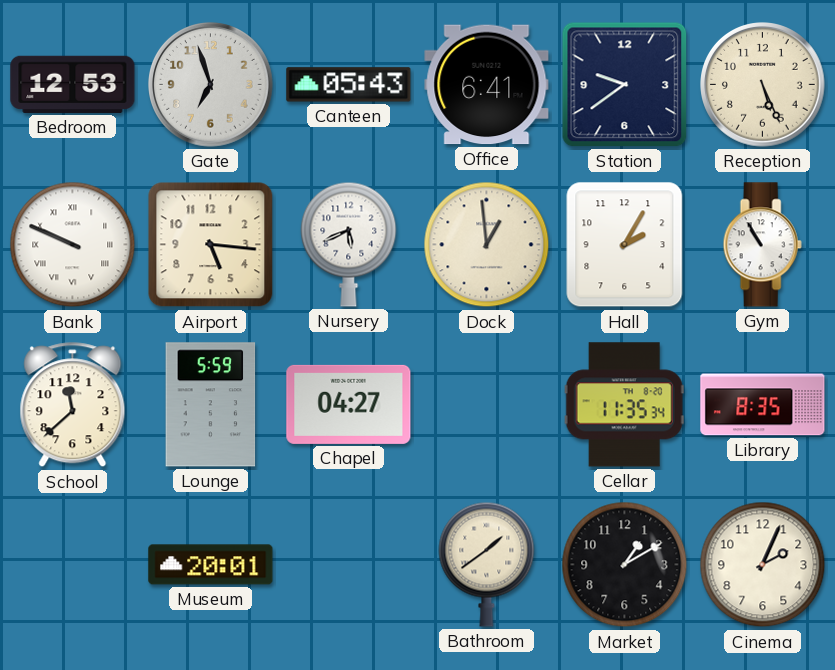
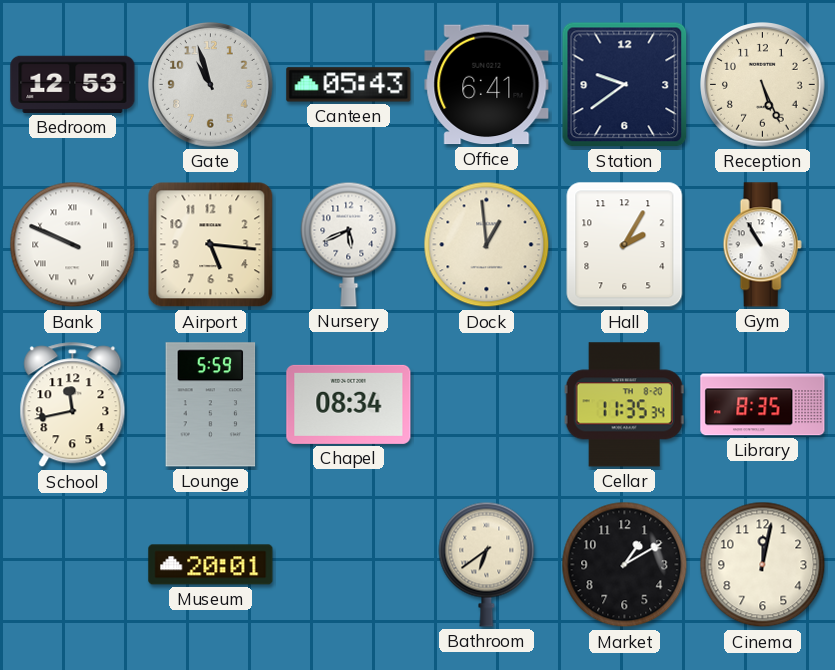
Gate: 6:57 -> 10:57 (211, 85)
School: 11:38 -> 11:43 (73, 405)
Chapel: 04:27 -> 08:34 (349, 404)
Bathroom: 1:39 -> 6:39 (487, 564)
Cinema: 2:04 -> 12:02 (763, 565)
